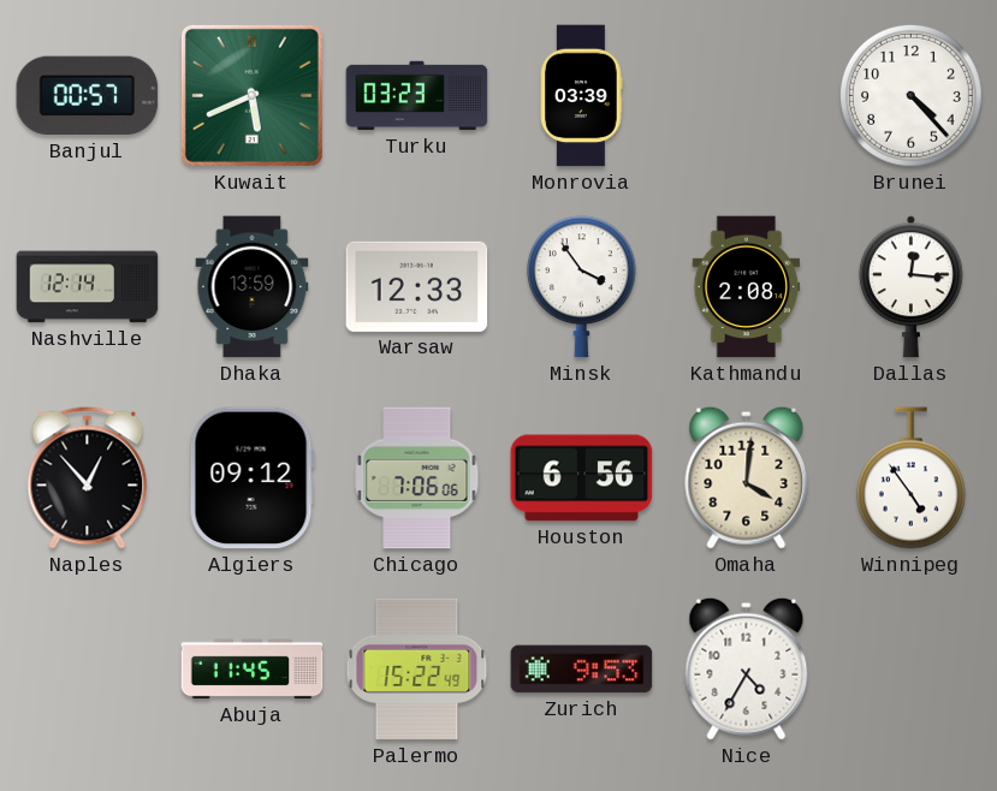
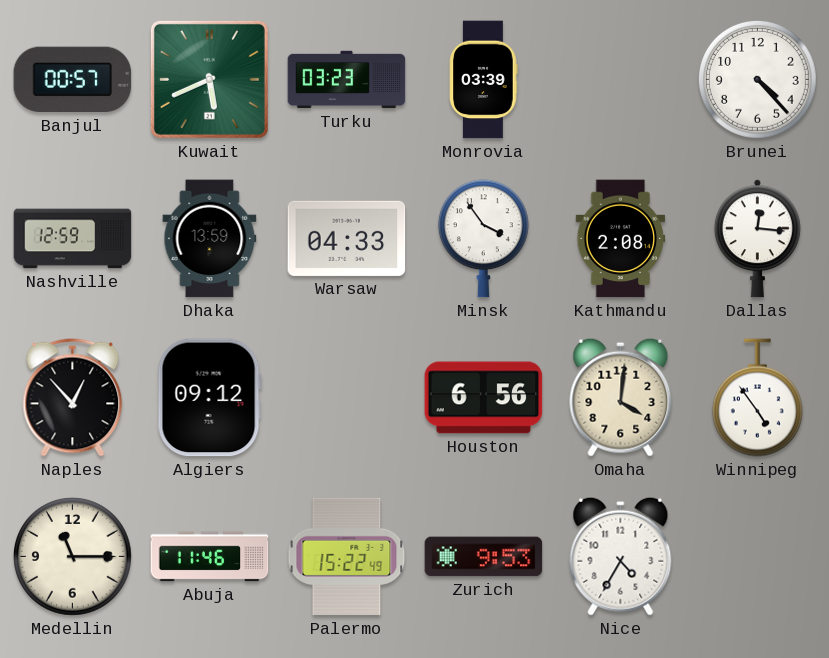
Nashville: 12:14 -> 12:59 (73, 239)
Warsaw: 12:33 -> 04:33 (347, 238)
Chicago: 7:06 -> none (417, 478)
Medellin: none -> 11:15 (72, 556)
Abuja: 11:45 -> 11:46 (210, 557)
